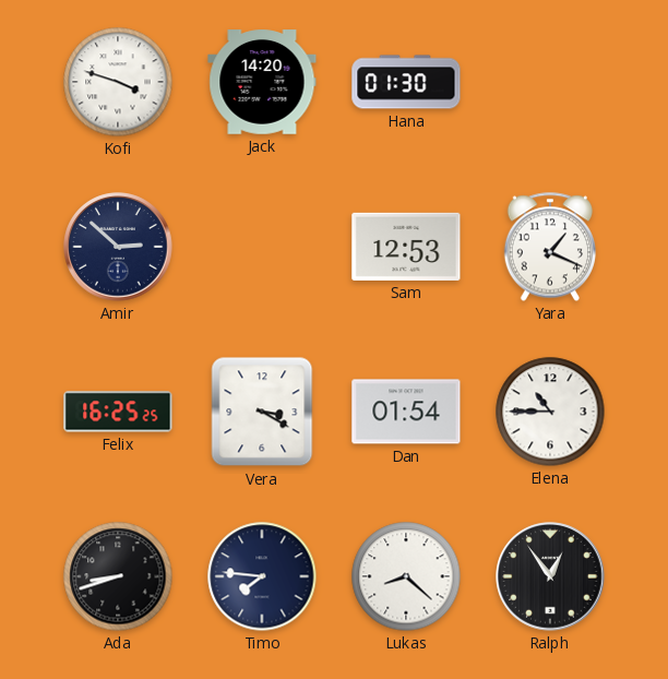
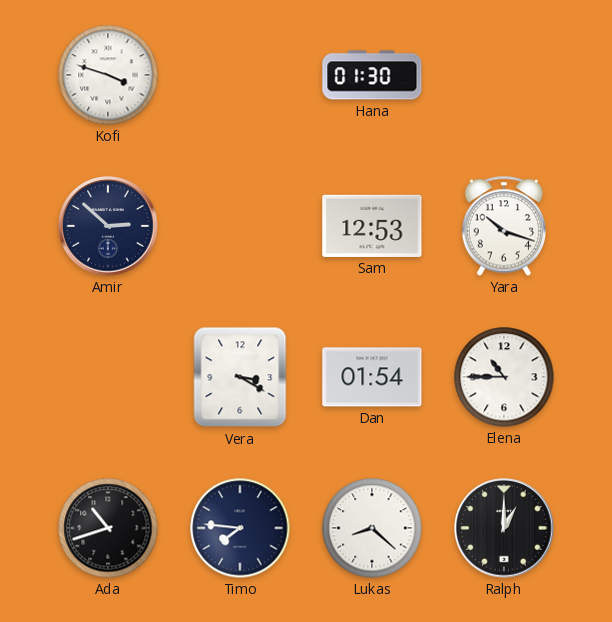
Jack: 14:20 -> none (262, 82)
Yara: 1:19 -> 10:18 (503, 226)
Felix: 16:25 -> none (118, 412)
Ada: 8:42 -> 10:42 (108, 528)
Ralph: 12:54 -> 1:00 (504, 528)
